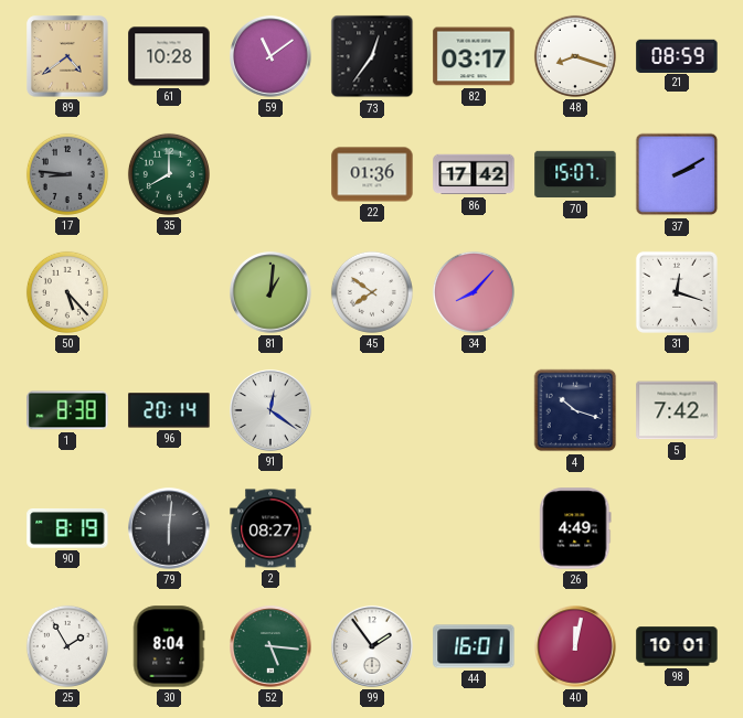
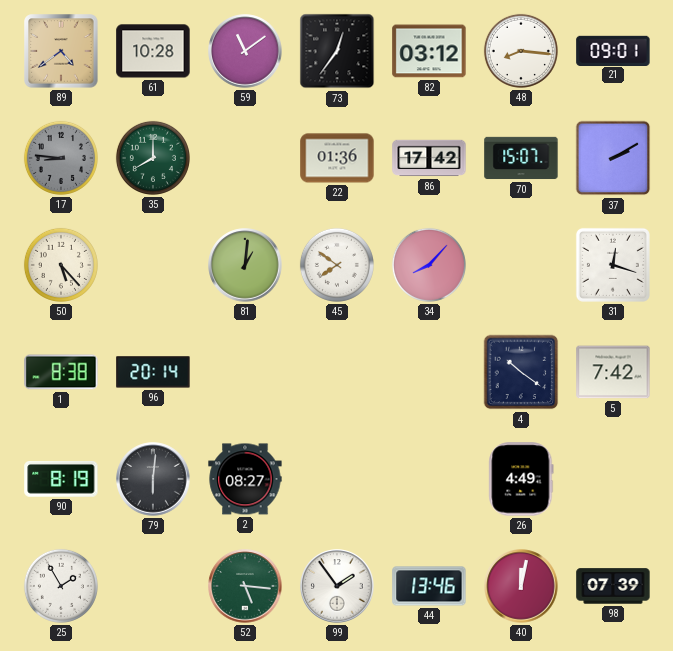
82: 03:17 -> 03:12 (429, 51)
48: 8:18 -> 8:16 (521, 51)
21: 08:59 -> 09:01 (613, 50)
91: 12:21 -> none (270, 410)
4: 10:18 -> 10:21 (521, 372)
30: 8:04 -> none (169, 646)
44: 16:01 -> 13:46 (429, 586)
98: 10:01 -> 07:39 (613, 586)
